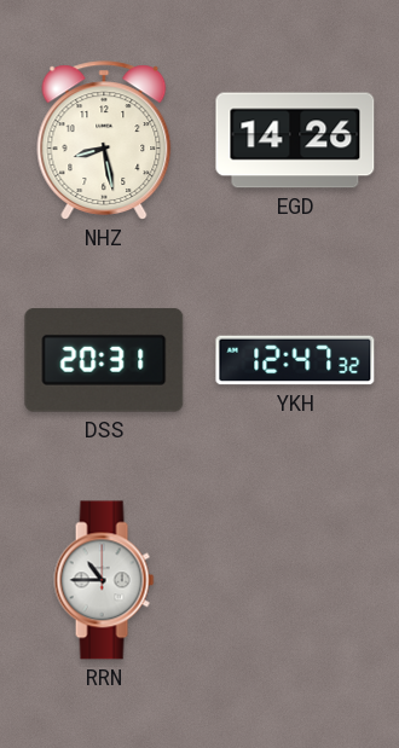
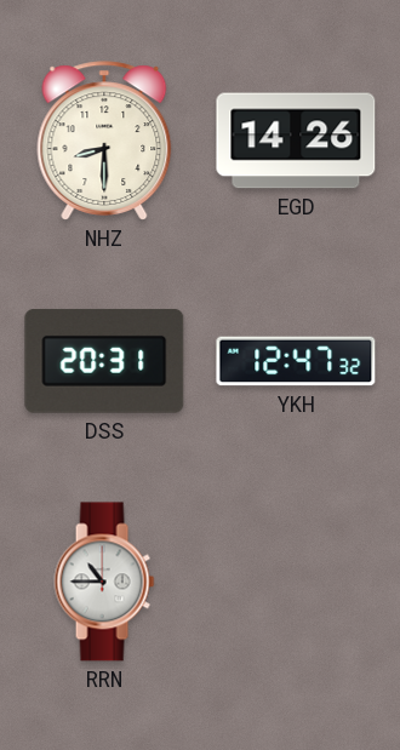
NHZ: 8:28 -> 8:30 (104, 141)
